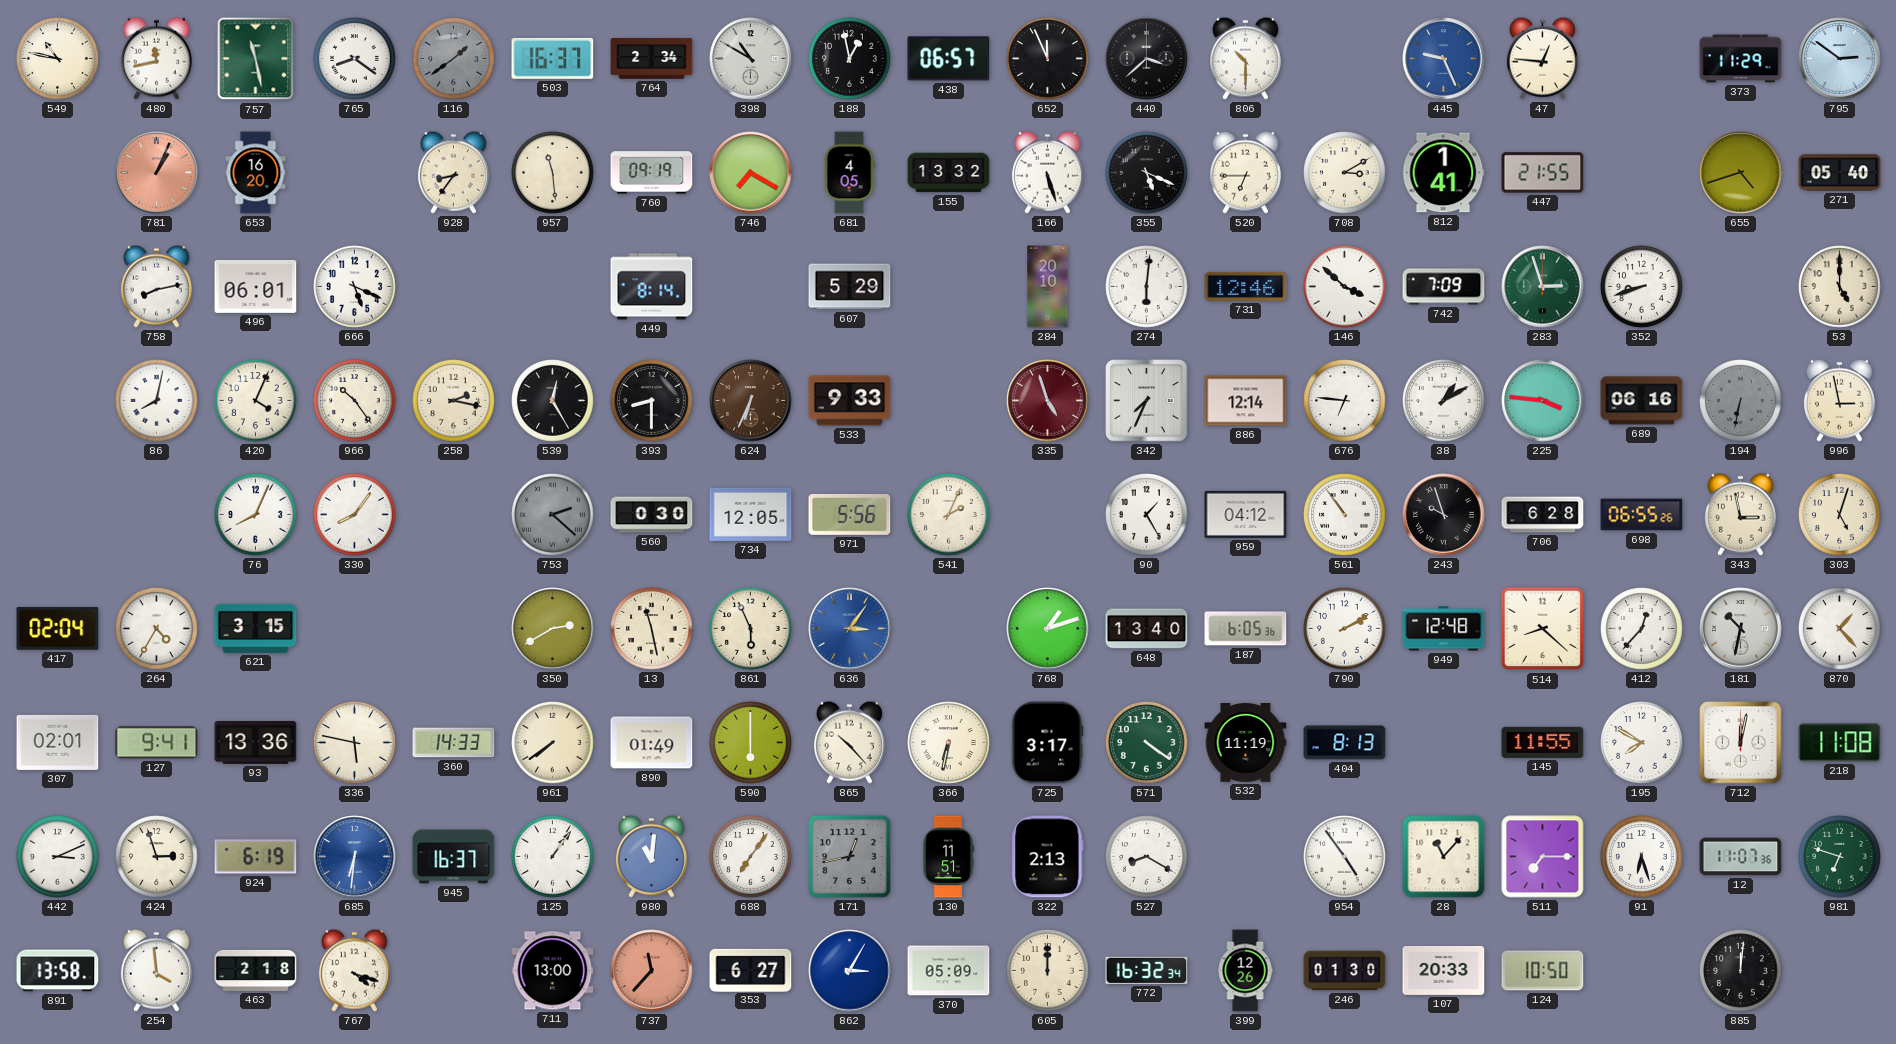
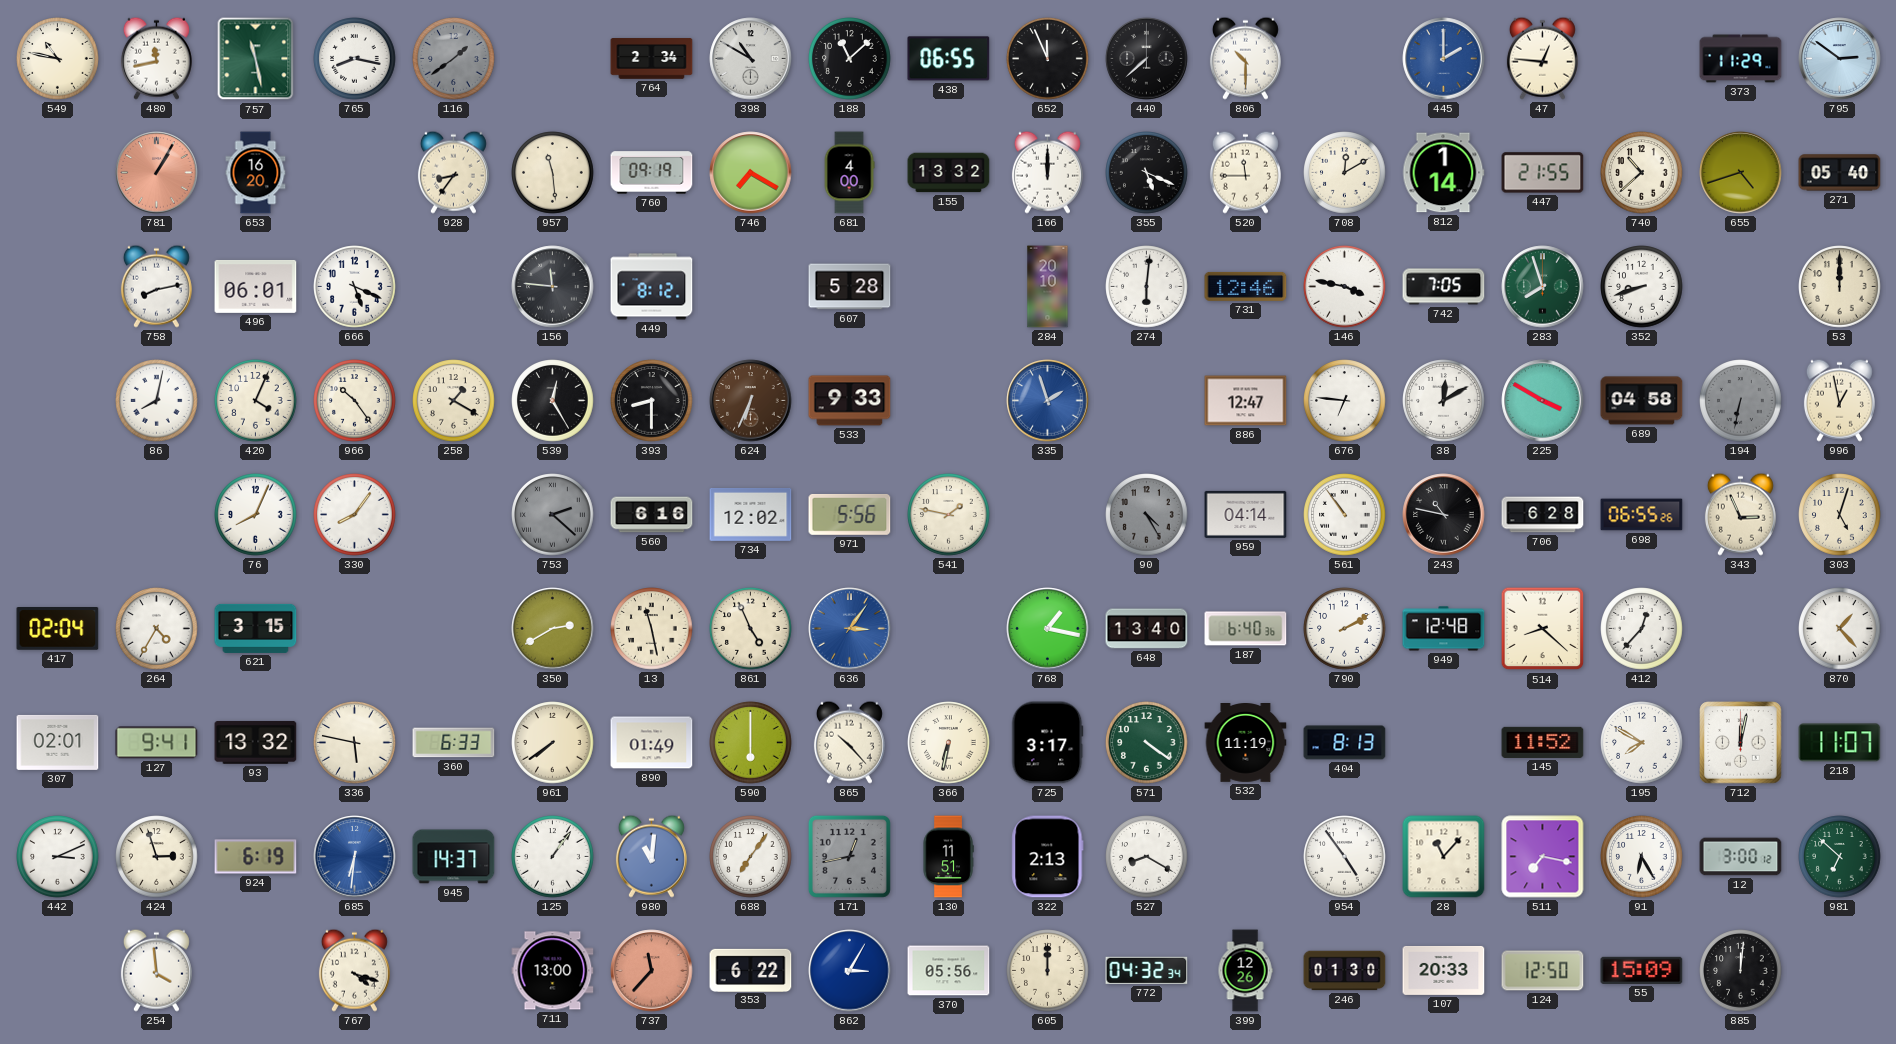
765: 8:21 -> 8:17 (355, 59)
503: 16:37 -> none (553, 58)
188: 12:58 -> 11:08 (850, 59)
438: 06:57 -> 06:55 (949, 59)
440: 3:38 -> 7:38 (1147, 59)
445: 9:26 -> 2:00 (1444, 59)
781: 1:04 -> 1:05 (157, 173)
681: 4:05 -> 4:00 (849, 173)
166: 5:27 -> 12:00 (1047, 172)
520: 6:45 -> 11:45 (1245, 172)
708: 3:10 -> 12:10 (1345, 173)
812: 1:41 -> 1:14 (1443, 173)
740: none -> 10:38 (1642, 173)
156: none -> 11:46 (553, 287)
449: 8:14 -> 8:12 (652, 287)
607: 5:29 -> 5:28 (850, 287)
146: 3:52 -> 3:47 (1345, 287)
742: 7:09 -> 7:05 (1444, 287)
283: 2:57 -> 7:57 (1543, 287)
53: 5:00 -> 12:00 (1840, 287)
258: 2:17 -> 1:20 (454, 401)
335: 4:57 -> 1:57 (1048, 401)
335 dial: burgundy -> blue (1048, 401)
342: 7:34 -> none (1147, 401)
886: 12:14 -> 12:47 (1246, 401)
38: 1:10 -> 12:10 (1444, 401)
225: 3:46 -> 3:50 (1543, 401)
689: 06:16 -> 04:58 (1642, 401)
996: 2:58 -> 12:58 (1839, 400)
560: 0:30 -> 6:16 (652, 515)
734: 12:05 -> 12:02 (751, 514)
541: 2:04 -> 1:47 (949, 515)
90: 1:25 -> 4:25 (1147, 515)
90 dial: white -> grey (1147, 515)
959: 04:12 -> 04:14 (1246, 514)
243: 9:57 -> 10:47 (1444, 515)
343: 2:58 -> 2:56 (1740, 514)
861: 5:56 -> 4:56 (751, 629)
768: 1:12 -> 1:17 (1048, 629)
187: 6:05 -> 6:40 (1246, 629)
181: 10:32 -> none (1741, 629)
93: 13:36 -> 13:32 (256, 742)
360: 14:33 -> 6:33 (454, 743)
145: 11:55 -> 11:52 (1543, 742)
218: 11:08 -> 11:07 (1840, 743)
945: 16:37 -> 14:37 (454, 857)
511: 7:15 -> 7:17 (1543, 857)
91: 6:27 -> 6:25 (1642, 857)
12: 11:07 -> 3:00 (1741, 857)
981: 6:48 -> 6:52 (1840, 857)
891: 13:58 -> none (58, 971)
463: 2:18 -> none (256, 970)
353: 6:27 -> 6:22 (751, 970)
370: 05:09 -> 05:56 (949, 971)
772: 16:32 -> 04:32 (1147, 970)
124: 10:50 -> 12:50 (1543, 971)
55: none -> 15:09 (1642, 970)
